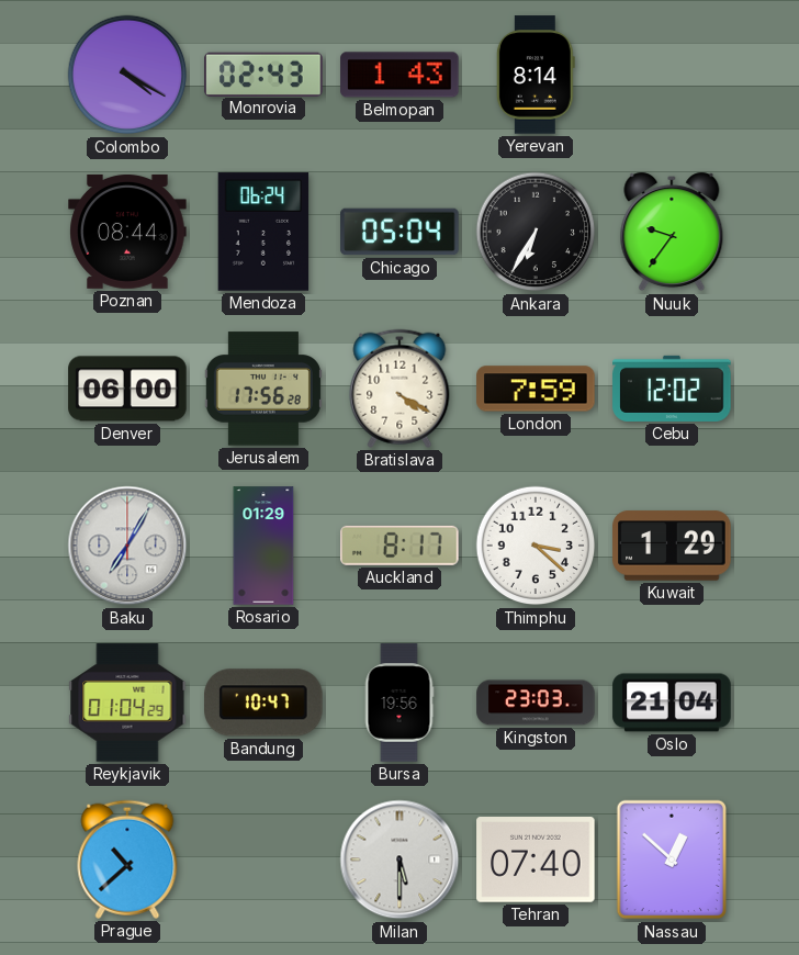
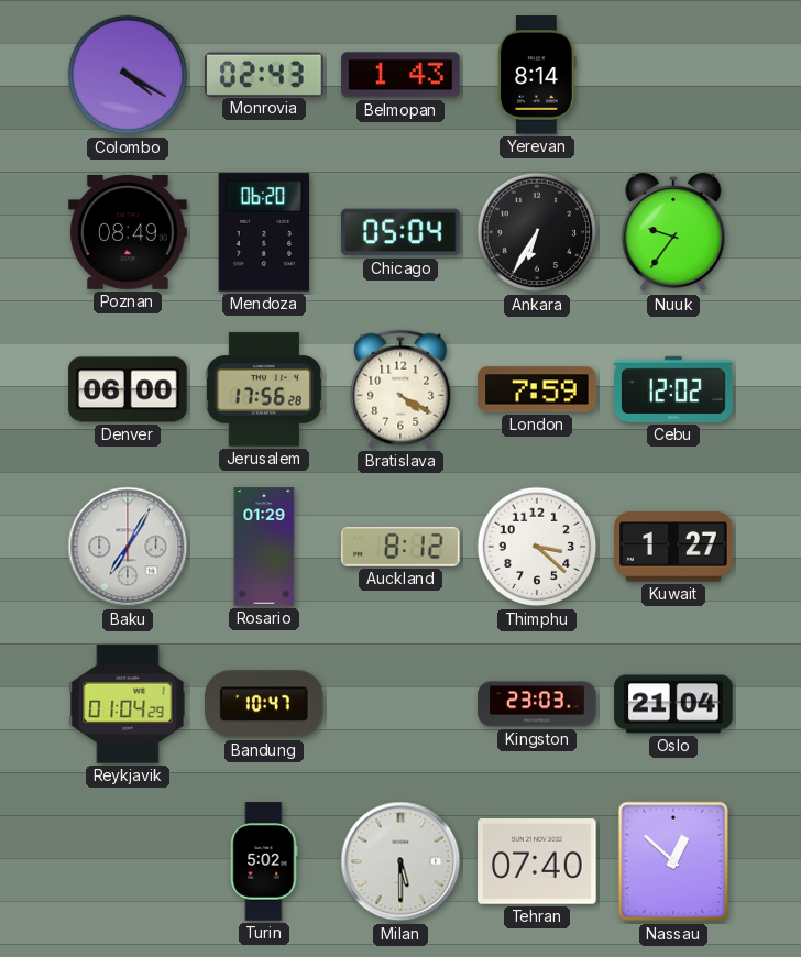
Poznan: 08:44 -> 08:49 (128, 232)
Mendoza: 06:24 -> 06:20 (264, 232)
Auckland: 8:17 -> 8:12 (402, 547)
Kuwait: 1:29 -> 1:27 (673, 547)
Bursa: 19:56 -> none (400, 703)
Prague: 10:38 -> none (127, 859)
Turin: none -> 5:02 (264, 861)
